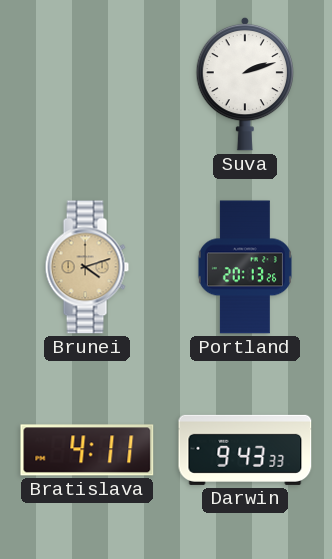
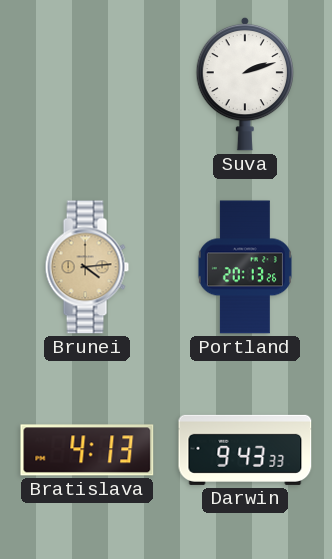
Brunei: 4:12 -> 4:14 (87, 267)
Bratislava: 4:11 -> 4:13 (87, 450)
